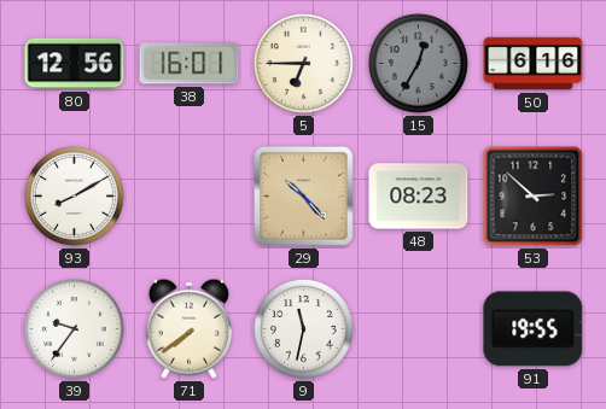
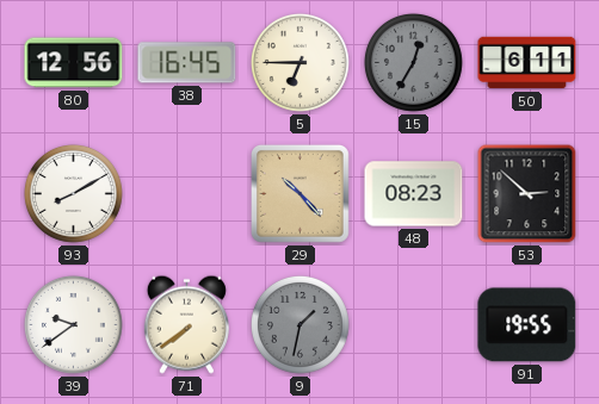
38: 16:01 -> 16:45 (187, 63)
50: 6:16 -> 6:11 (527, 63)
39: 9:36 -> 9:39 (73, 324)
9: 11:32 -> 1:32 (299, 324)
9 dial: white -> grey (299, 324)
